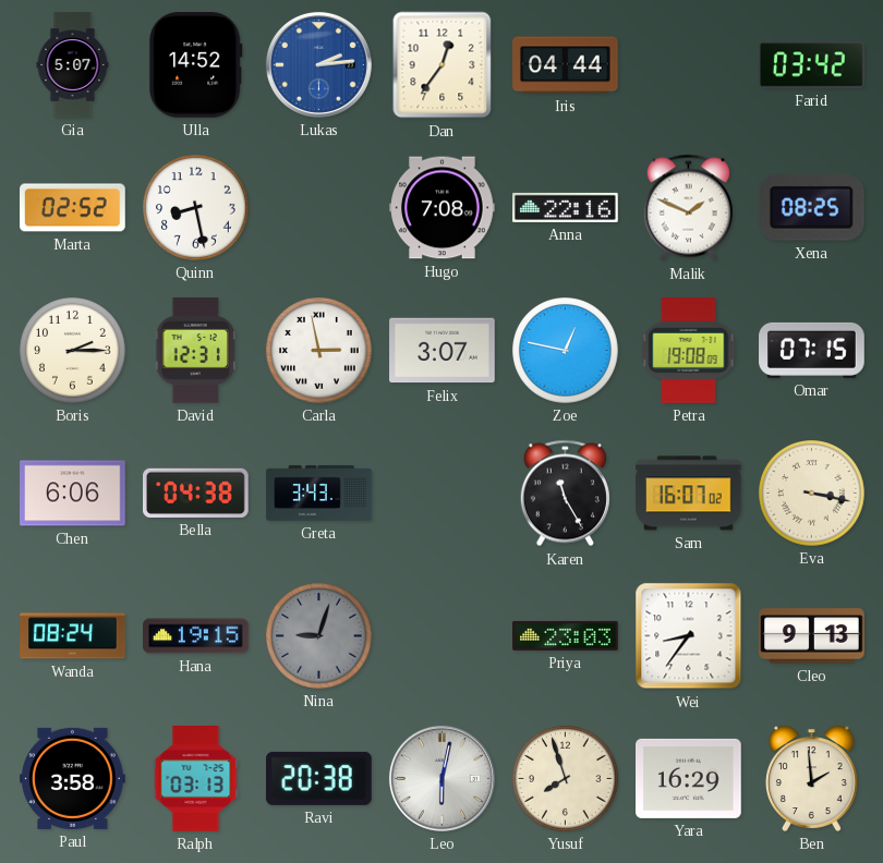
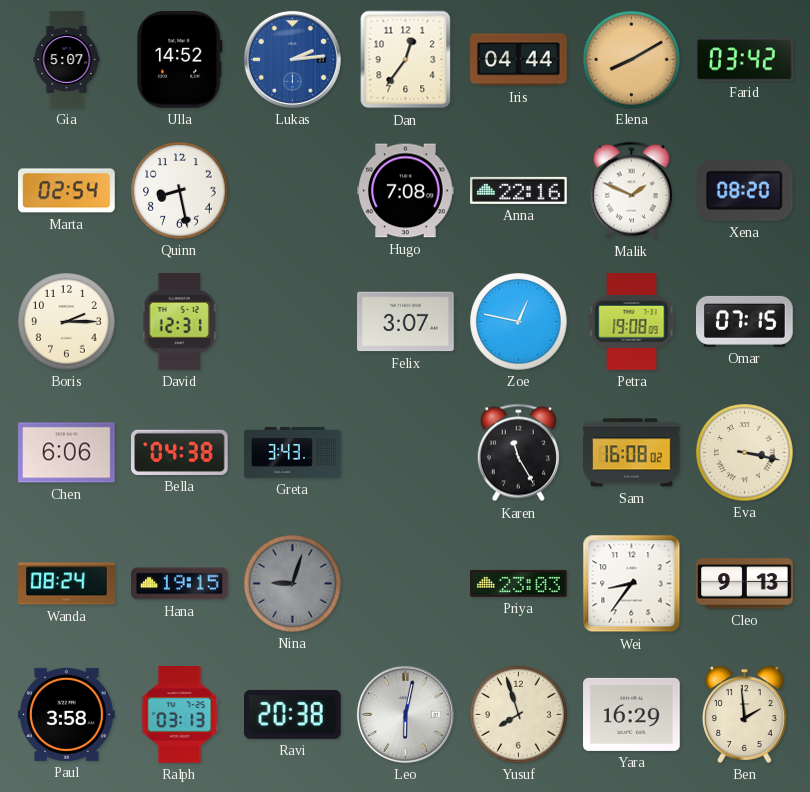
Elena: none -> 8:10 (632, 60)
Marta: 02:52 -> 02:54 (67, 191)
Xena: 08:25 -> 08:20 (744, 191)
Carla: 2:58 -> none (319, 351)
Sam: 16:07 -> 16:08 (632, 453)
